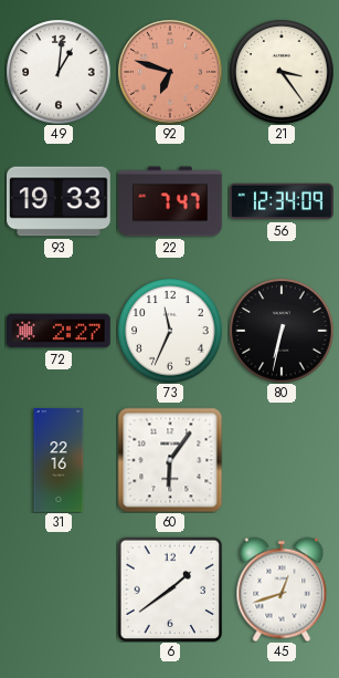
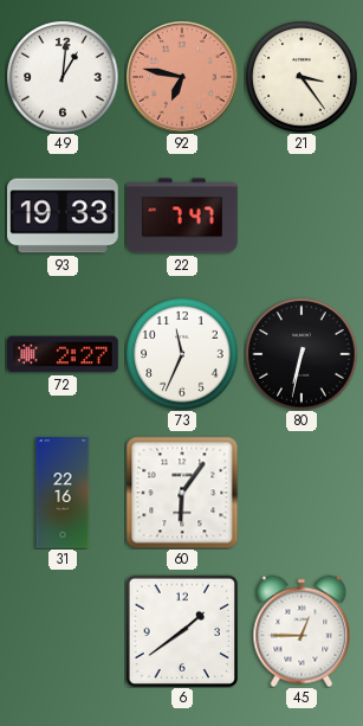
92: 6:48 -> 6:47 (182, 77)
56: 12:34 -> none (283, 201)
45: 12:42 -> 12:45 (302, 631)
